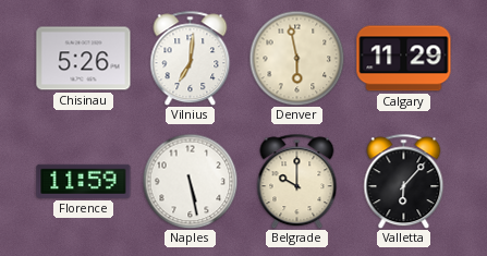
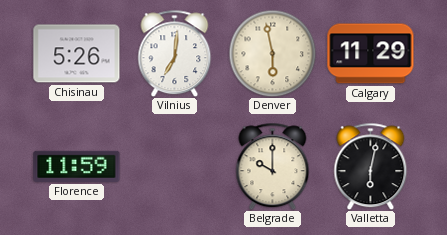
Naples: 5:28 -> none (190, 181)
Valletta: 6:07 -> 6:02 (371, 166)
